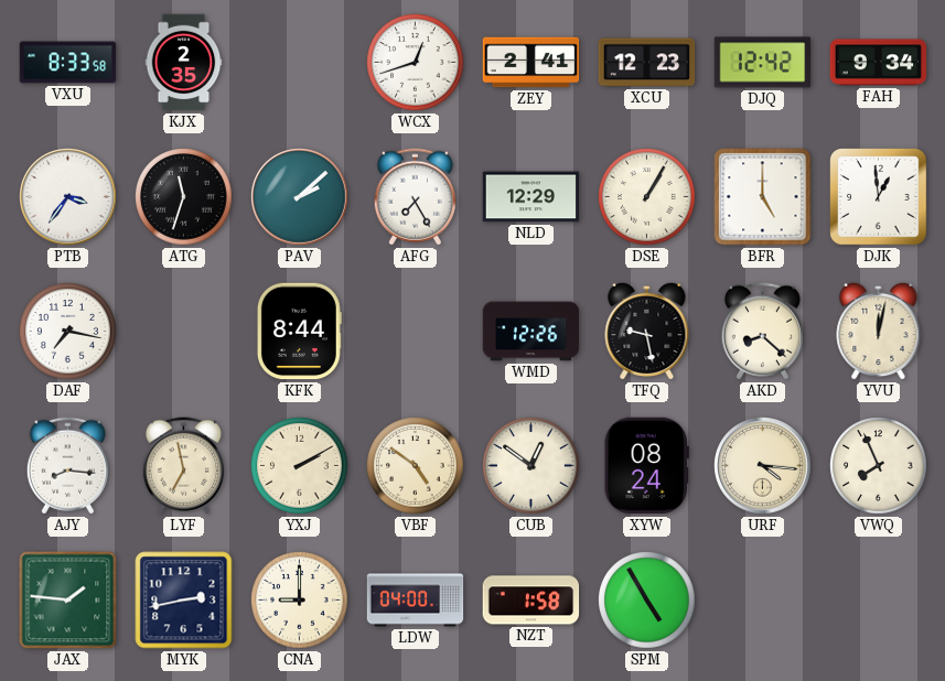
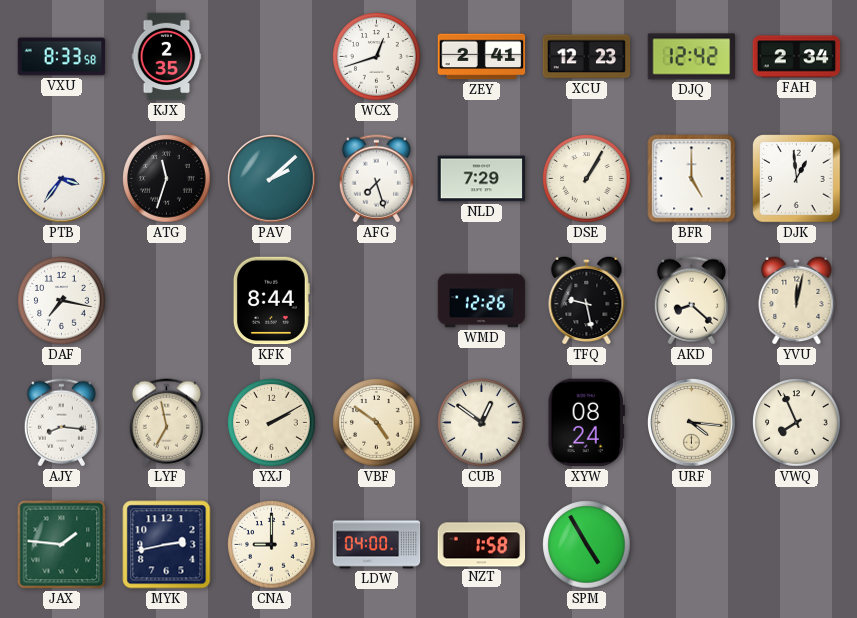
FAH: 9:34 -> 2:34 (797, 57)
AFG: 7:25 -> 7:27 (376, 179)
NLD: 12:29 -> 7:29 (482, 179)
